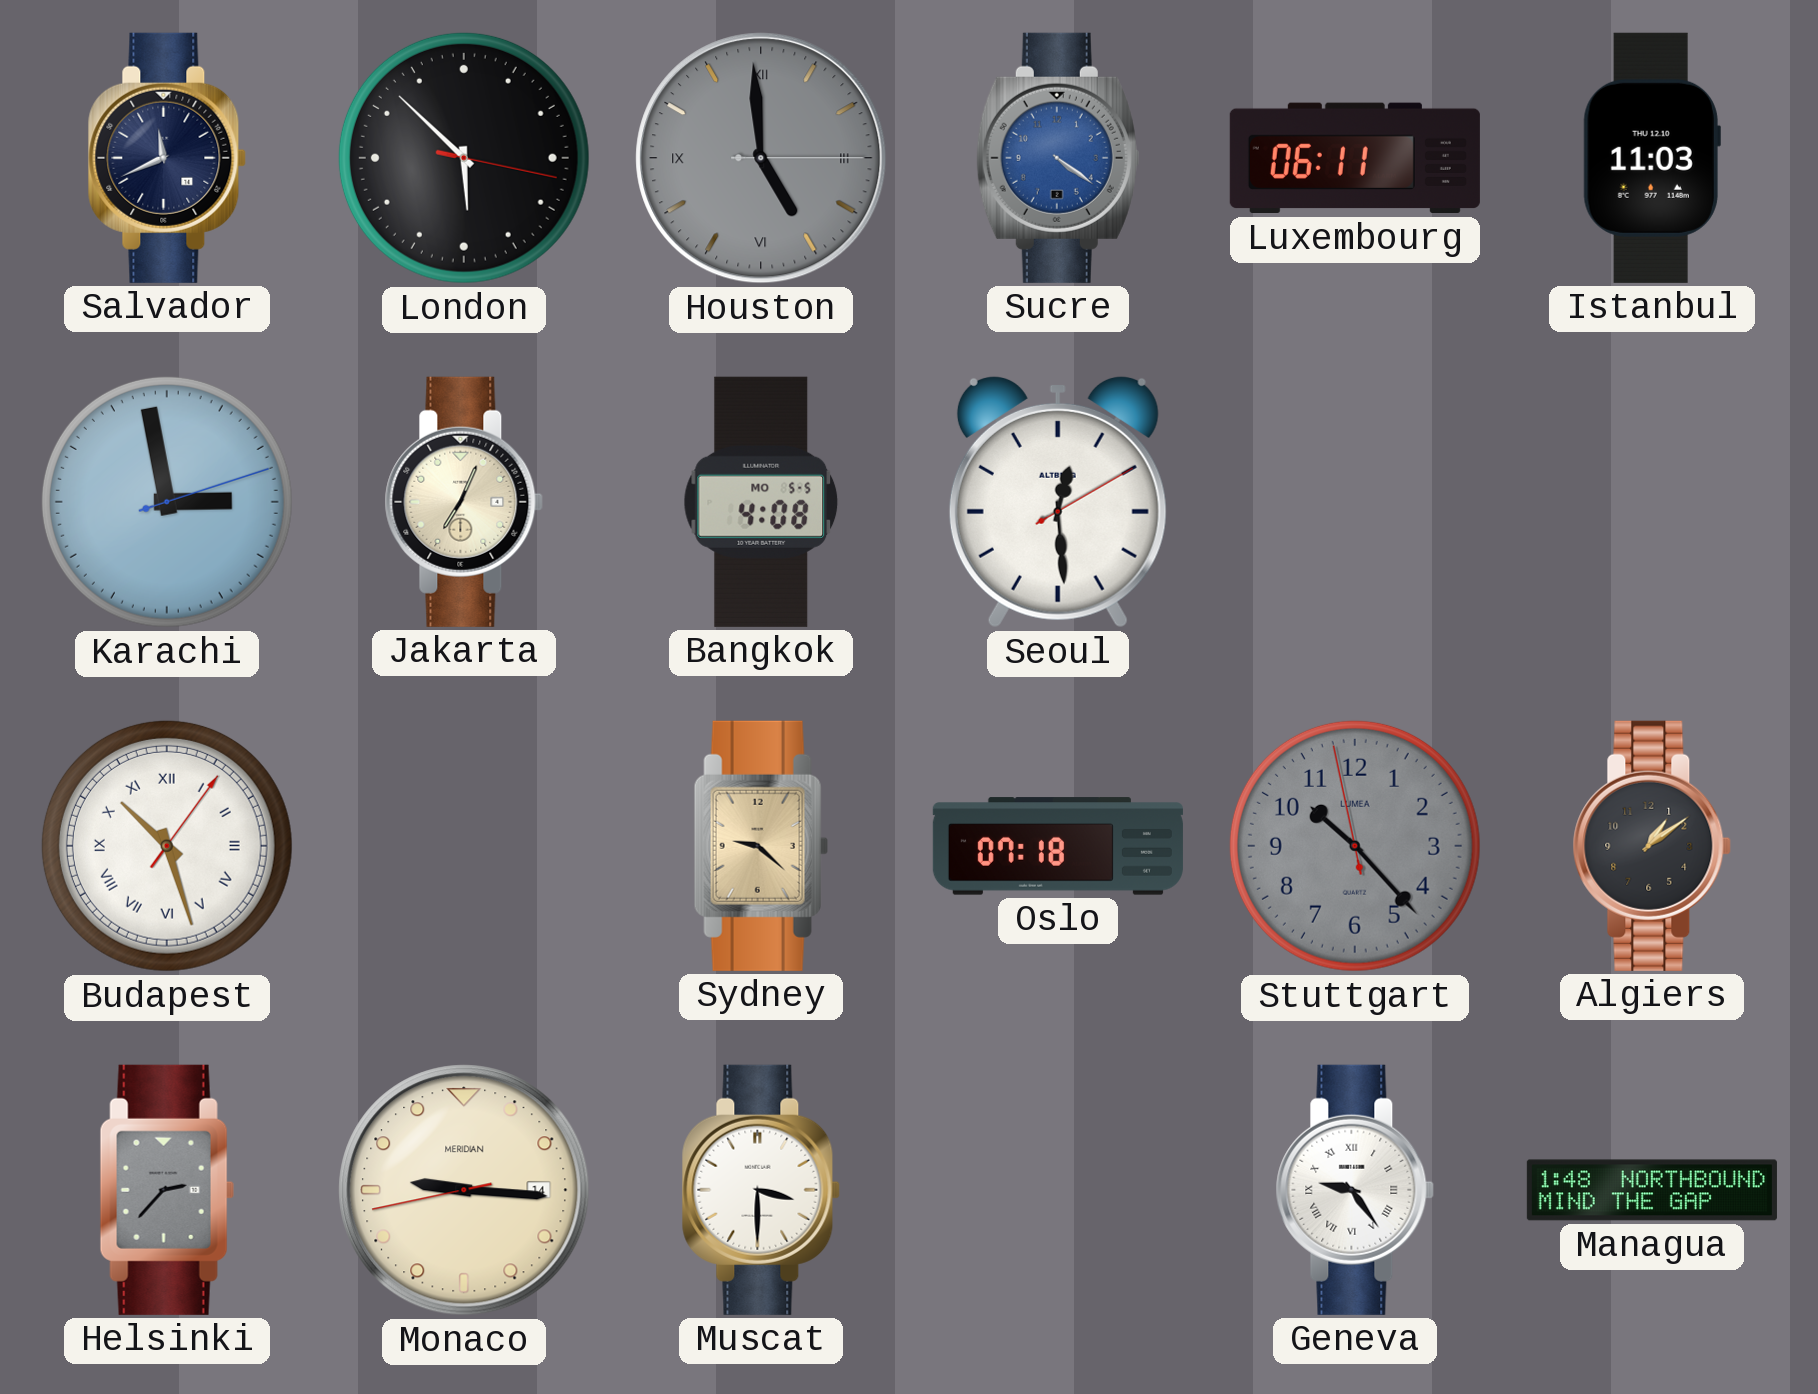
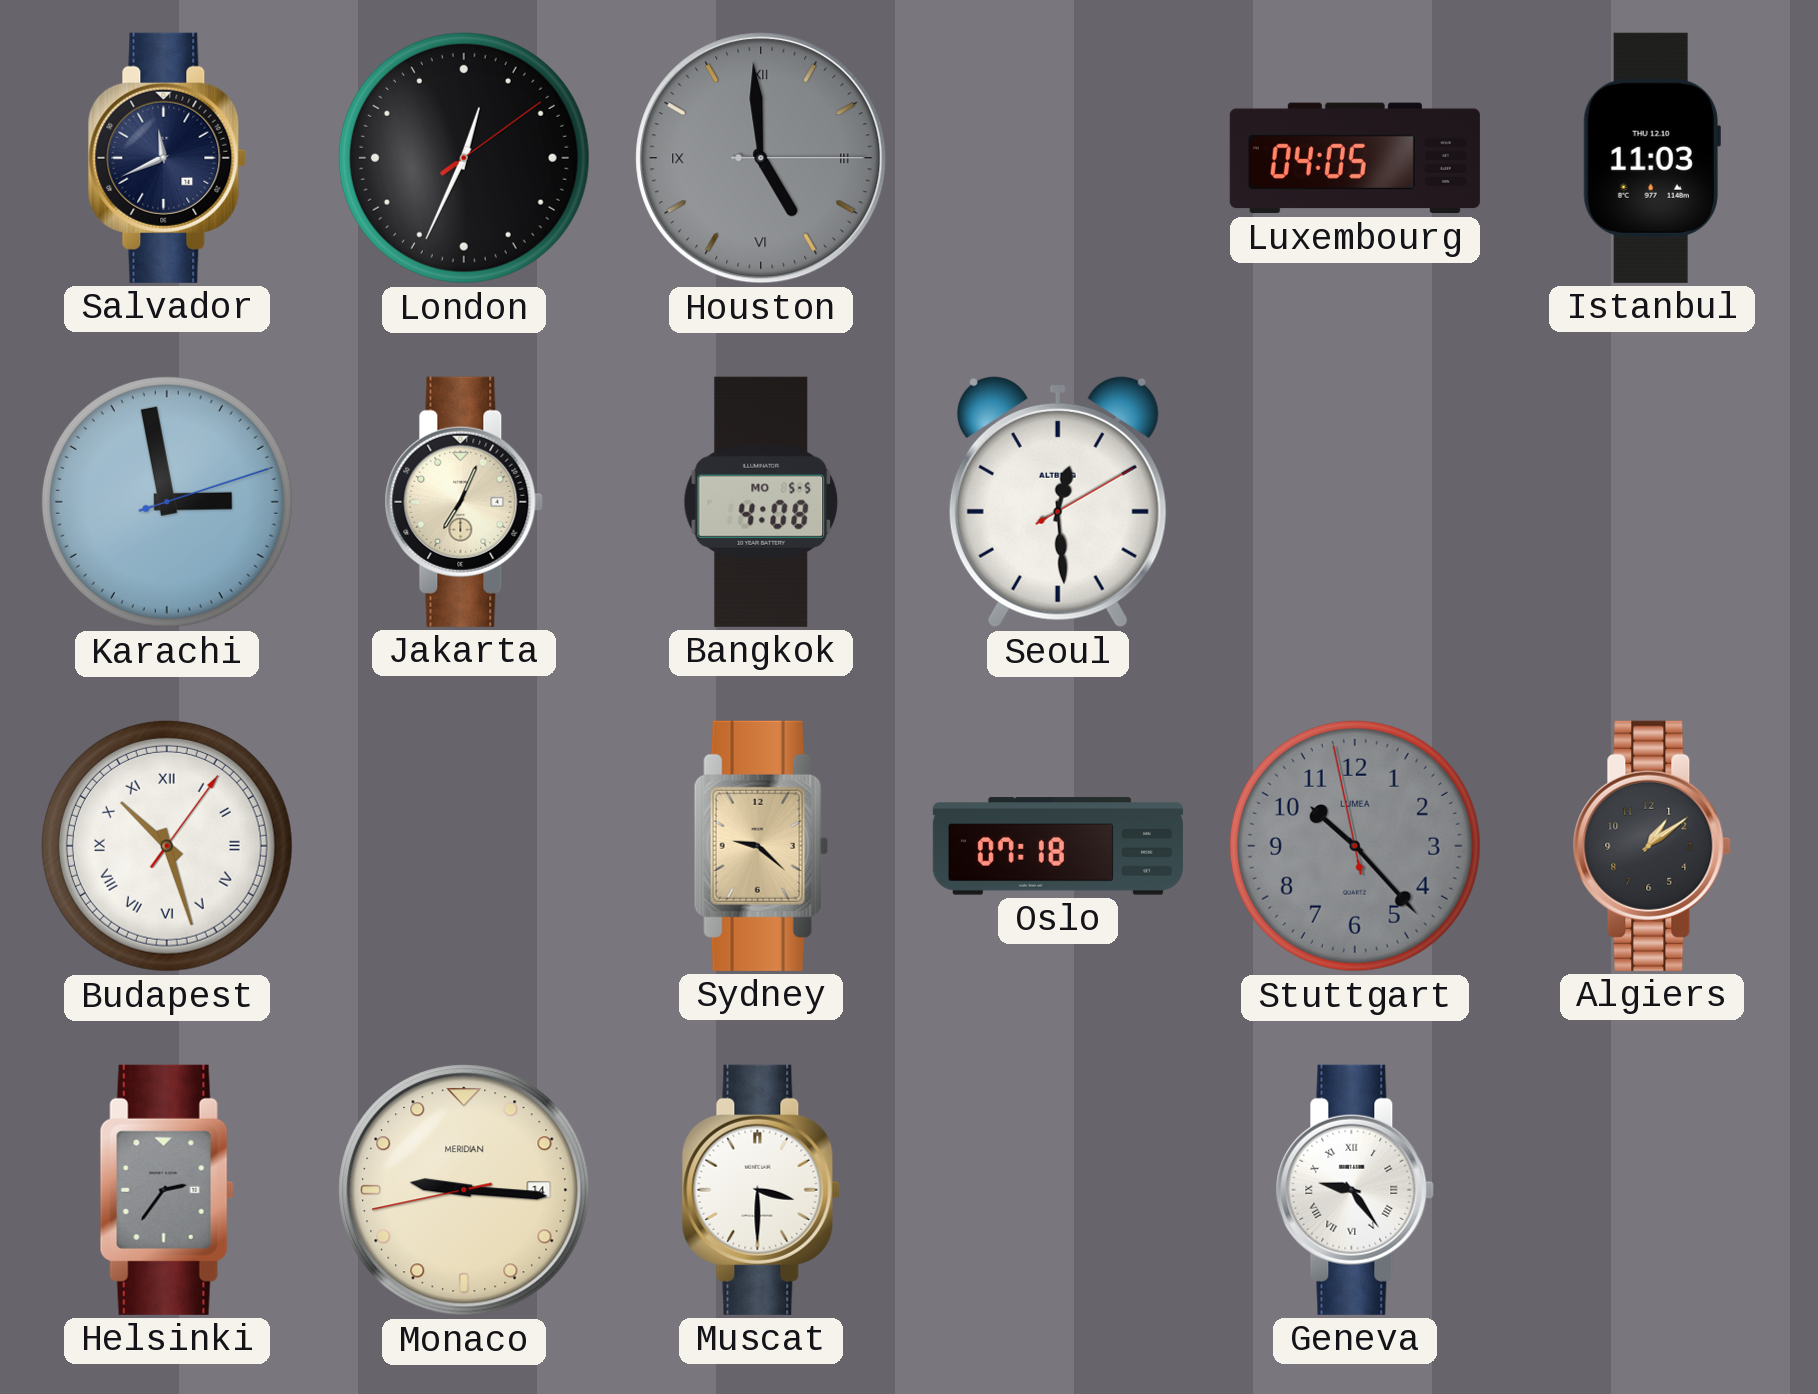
London: 5:52 -> 12:34 (464, 158)
Sucre: 4:21 -> none (1058, 158)
Luxembourg: 06:11 -> 04:05 (1355, 158)
Helsinki: 2:37 -> 2:36 (167, 1190)
Managua: 1:48 -> none (1652, 1190)
